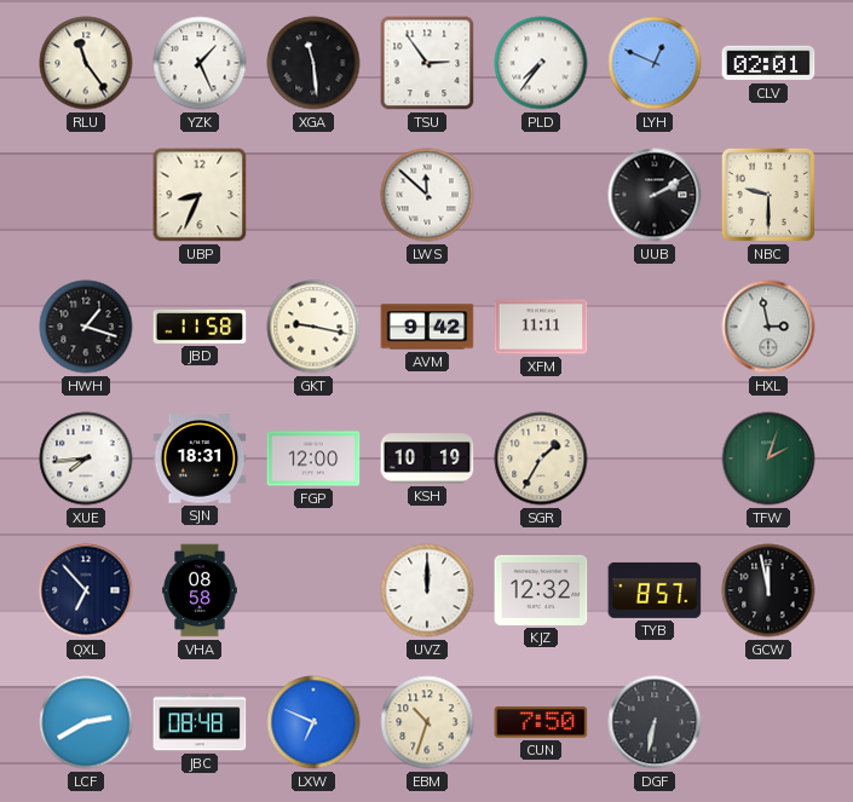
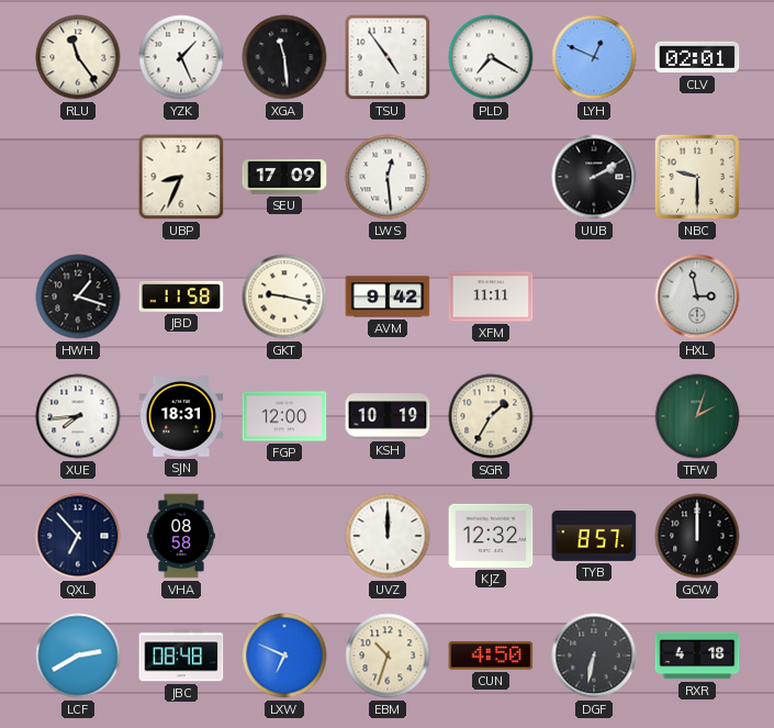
TSU: 2:54 -> 4:54 (388, 57)
PLD: 7:36 -> 7:20 (491, 57)
SEU: none -> 17:09 (284, 178)
LWS: 11:52 -> 12:29 (388, 177)
GCW: 11:58 -> 12:00 (697, 536)
CUN: 7:50 -> 4:50 (491, 656)
RXR: none -> 4:18 (697, 656)
